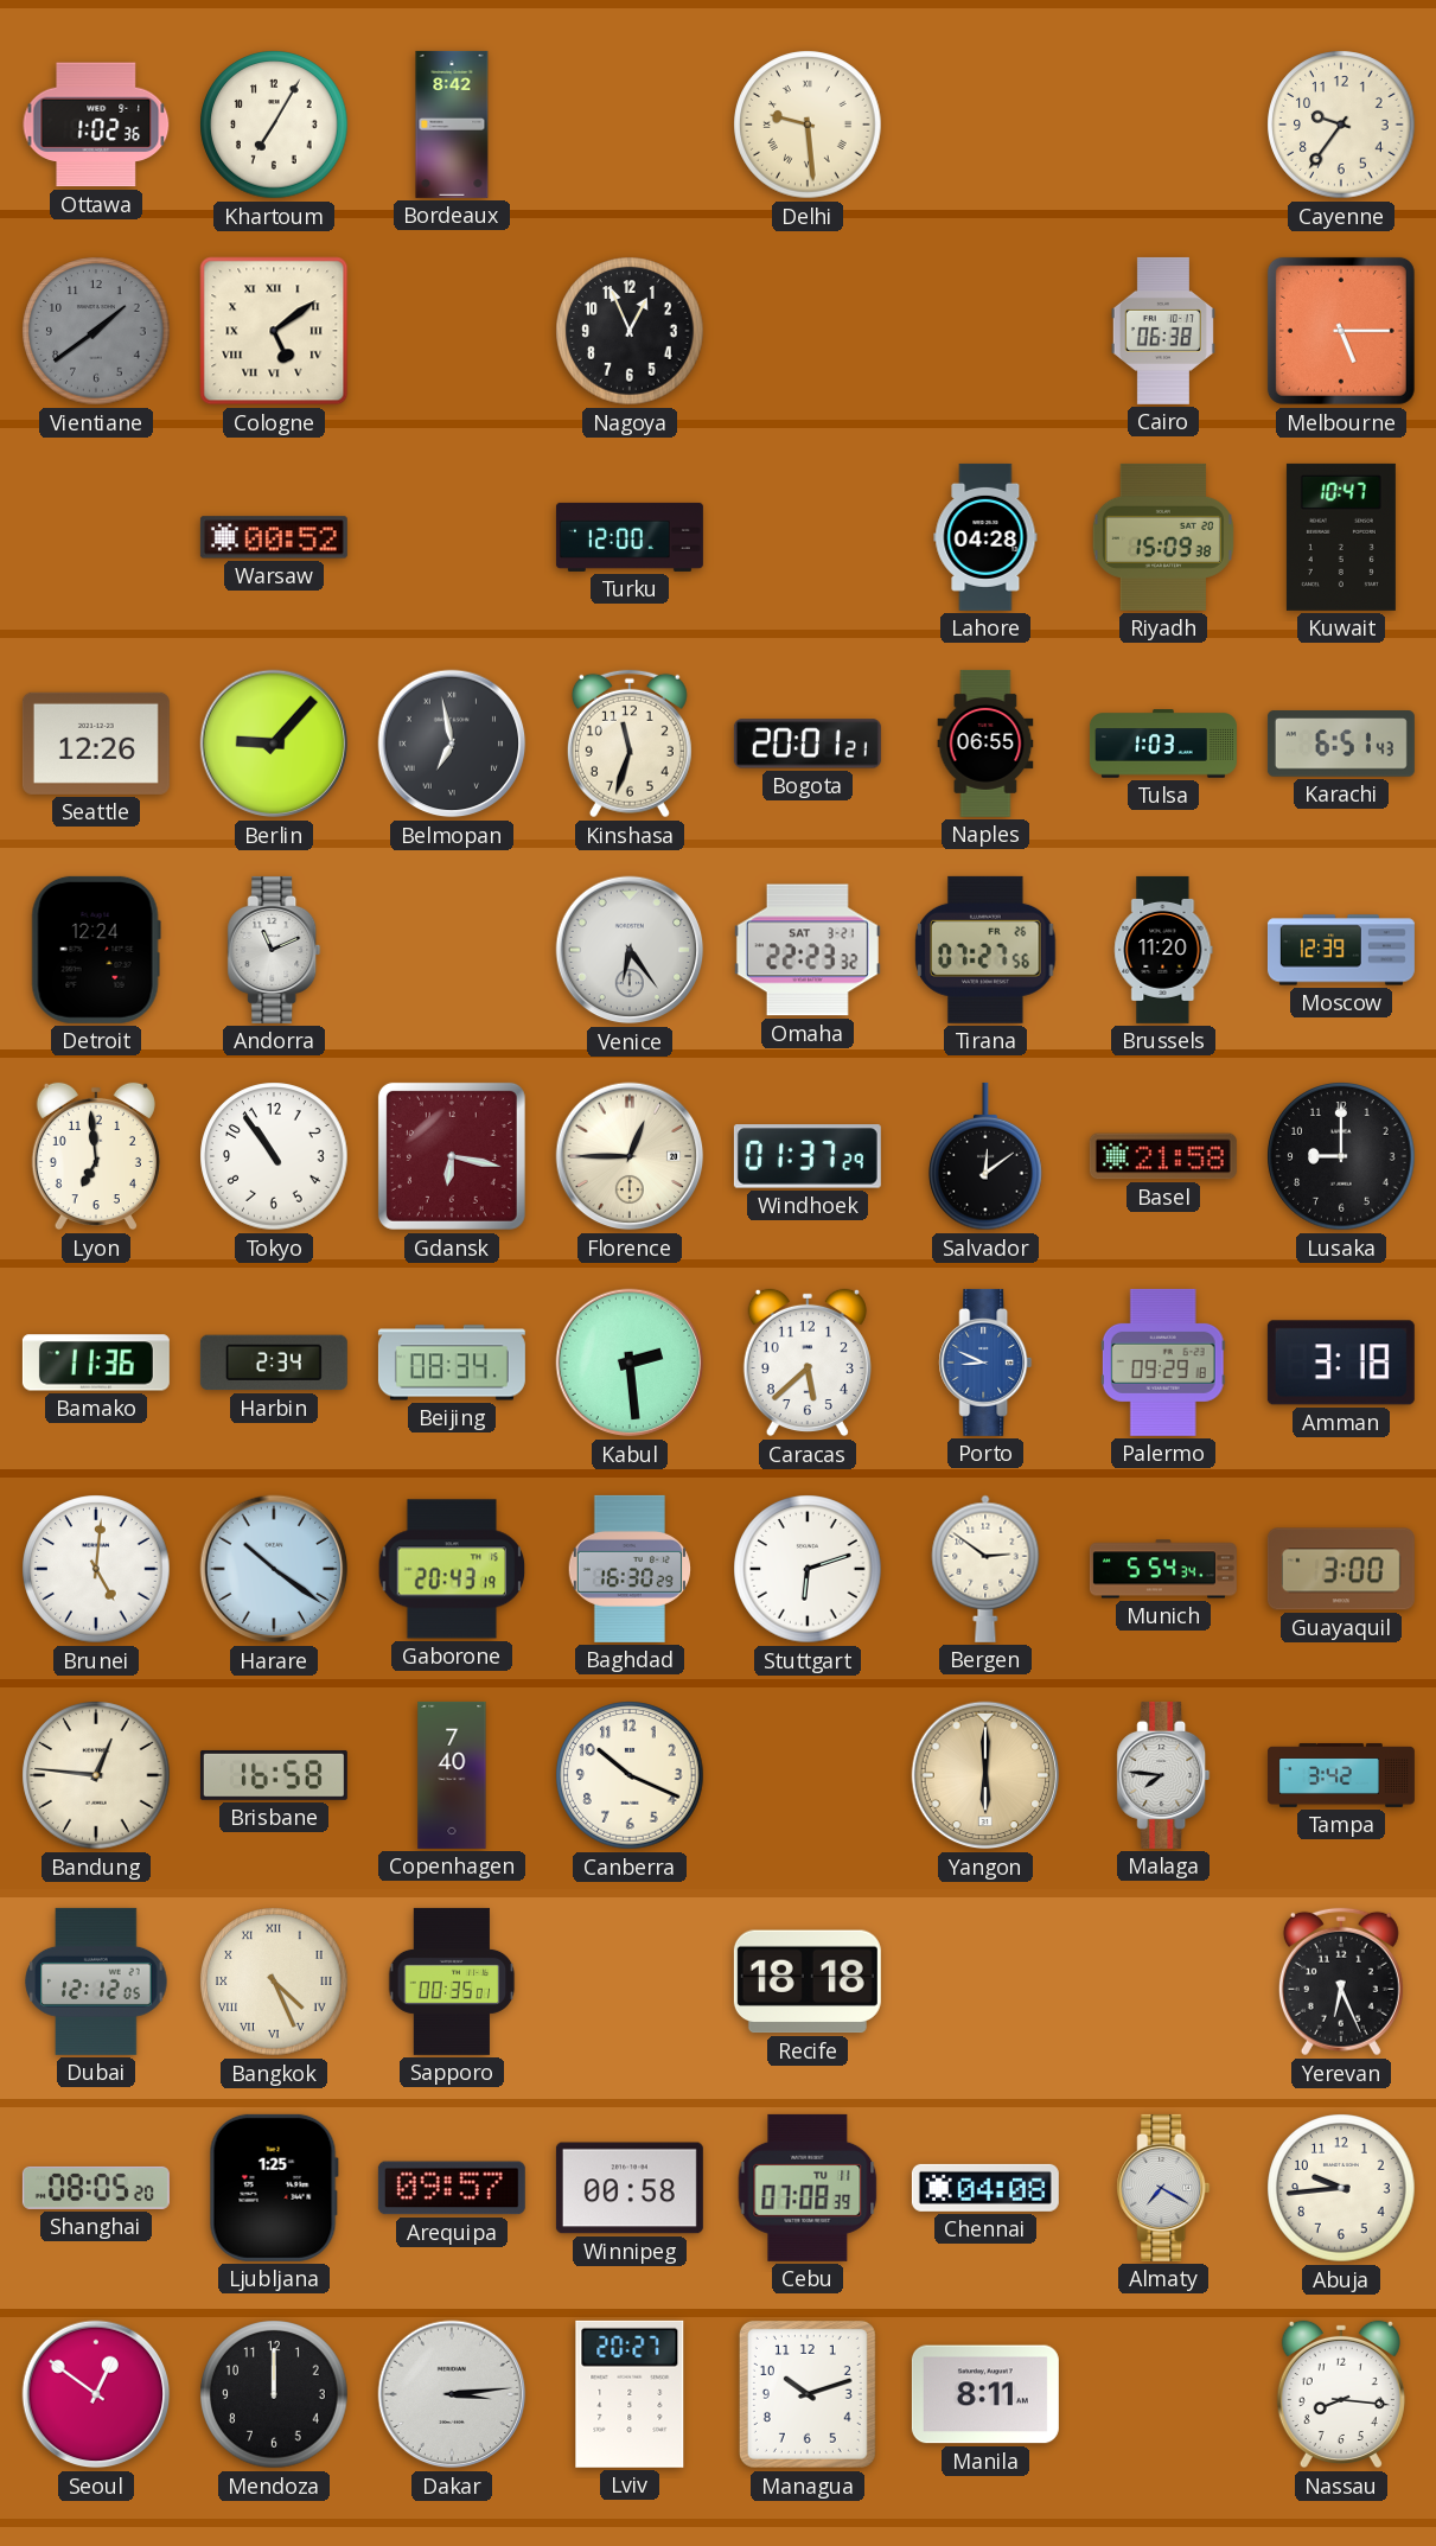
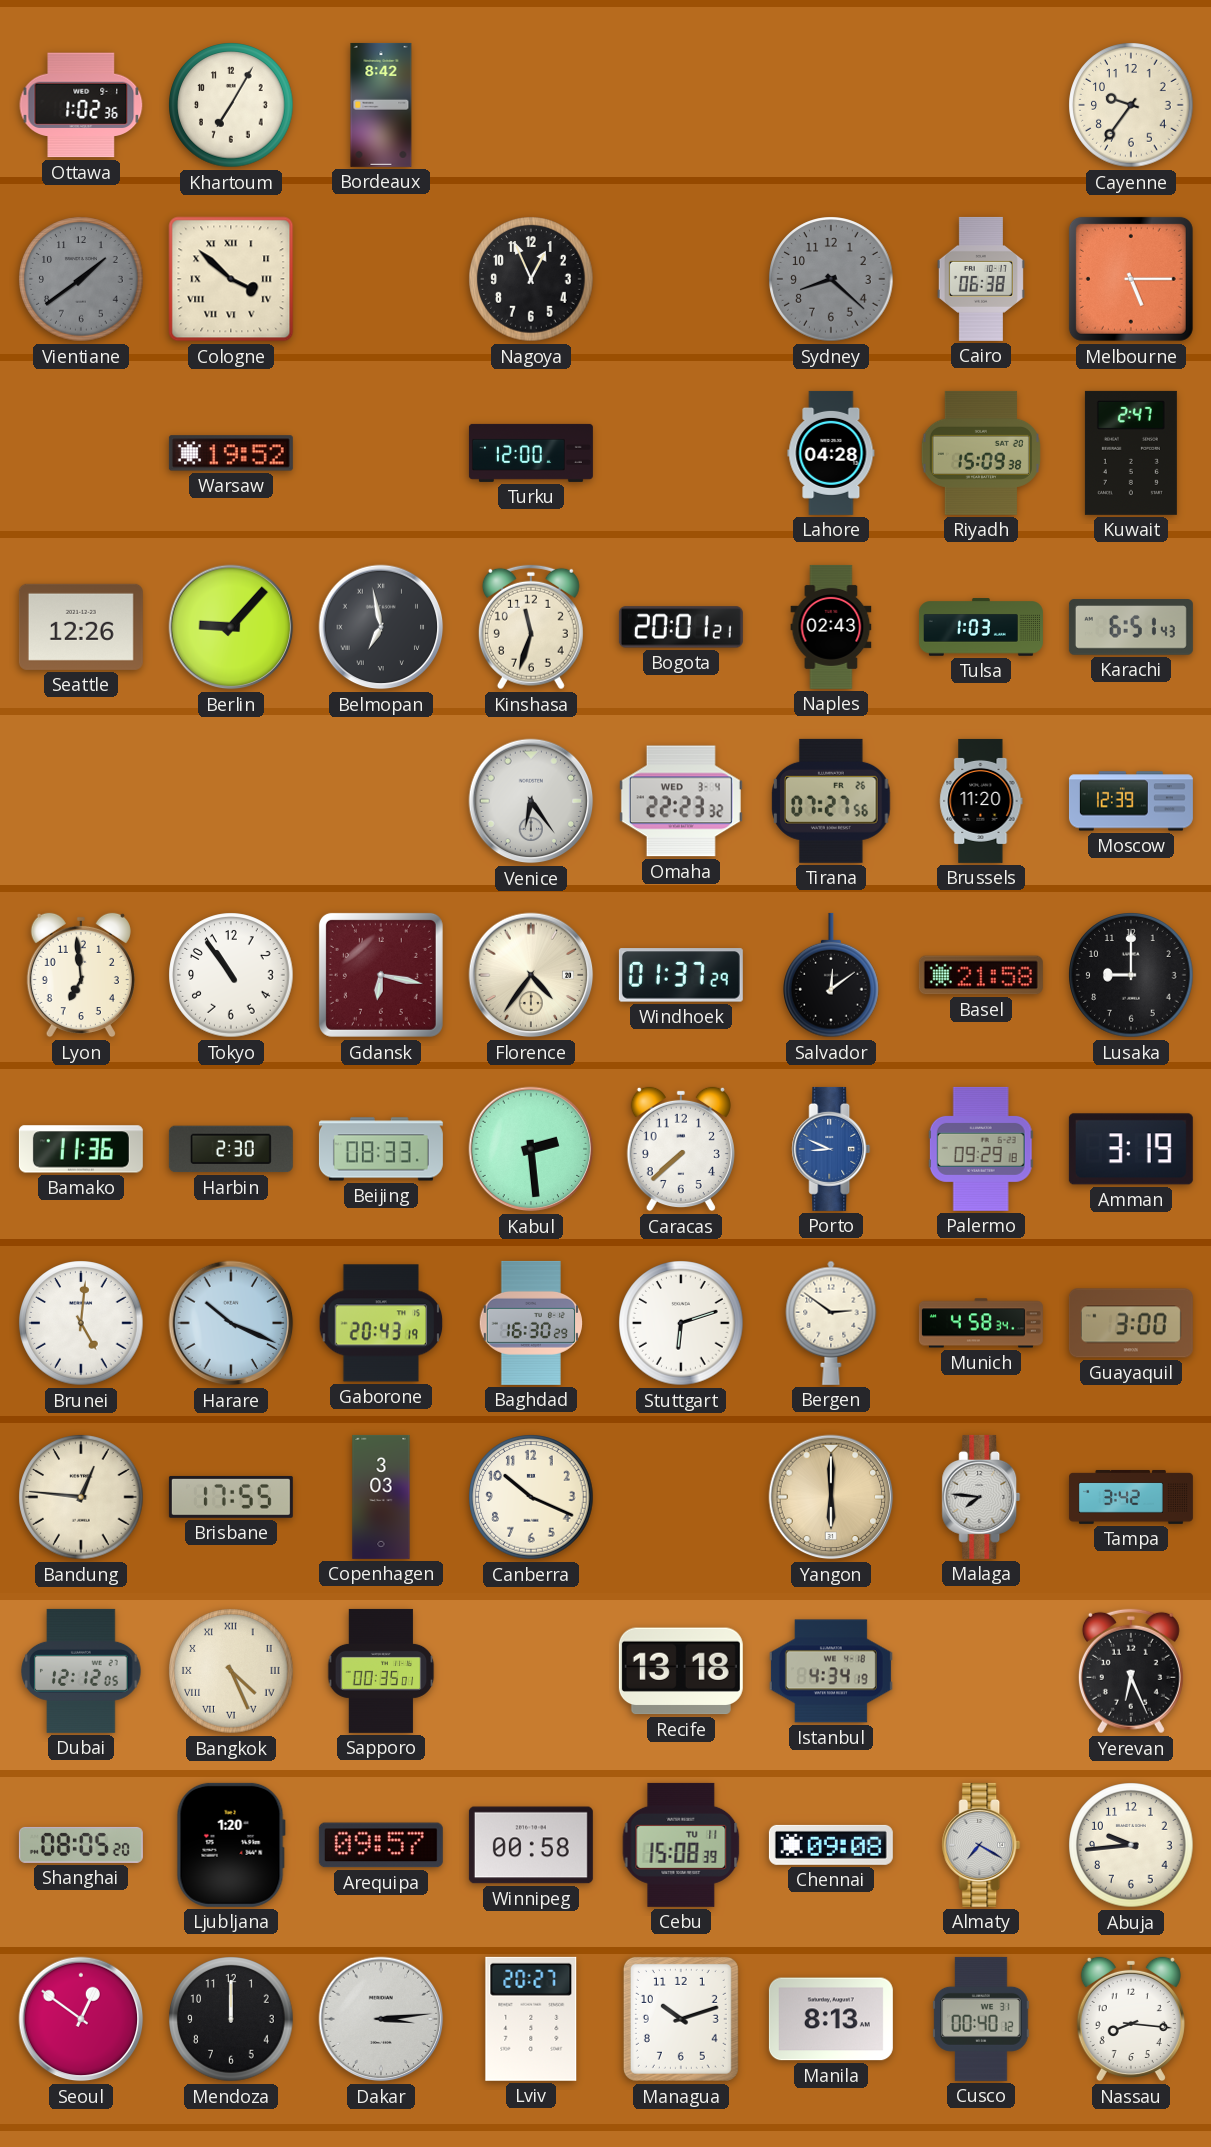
Delhi: 9:29 -> none (808, 125)
Cologne: 5:09 -> 3:52 (231, 279)
Sydney: none -> 8:22 (831, 279)
Warsaw: 00:52 -> 19:52 (231, 453)
Kuwait: 10:47 -> 2:47 (1131, 453)
Naples: 06:55 -> 02:43 (831, 627)
Detroit: 12:24 -> none (96, 950)
Andorra: 11:11 -> none (274, 950)
Omaha date: SAT 3-21 -> WED 3-4 (681, 801)
Florence: 12:45 -> 4:36 (531, 975)
Harbin: 2:34 -> 2:30 (231, 1149)
Beijing: 08:34 -> 08:33 (381, 1149)
Caracas: 5:38 -> 7:38 (681, 1149)
Amman: 3:18 -> 3:19 (1131, 1149)
Harare: 10:21 -> 10:19 (231, 1323)
Munich: 5:54 -> 4:58 (981, 1323)
Brisbane: 16:58 -> 17:55 (231, 1497)
Copenhagen: 7:40 -> 3:03 (381, 1497)
Recife: 18:18 -> 13:18 (681, 1671)
Istanbul: none -> 4:34 (831, 1671)
Ljubljana: 1:25 -> 1:20 (231, 1845)
Cebu: 07:08 -> 15:08 (681, 1845)
Chennai: 04:08 -> 09:08 (831, 1845)
Manila: 8:11 -> 8:13 (831, 2019)
Cusco: none -> 00:40 (981, 2019)
